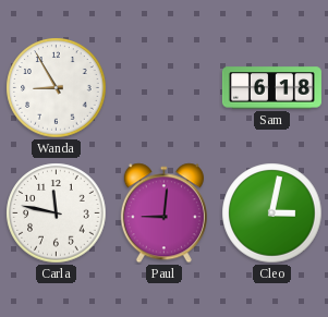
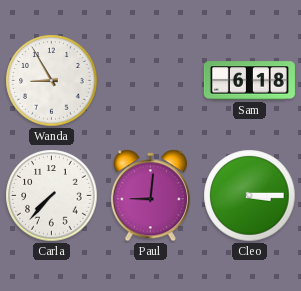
Carla: 11:47 -> 7:37 (52, 196)
Cleo: 3:02 -> 3:15 (250, 196)
